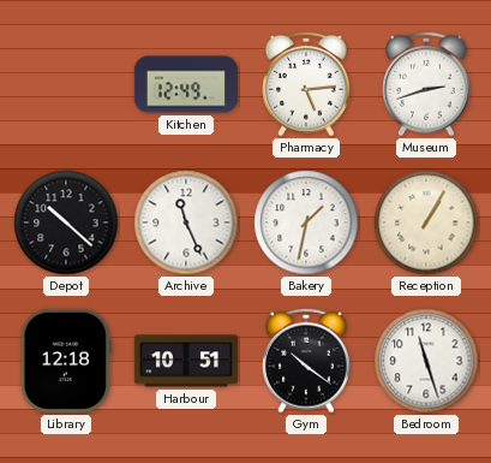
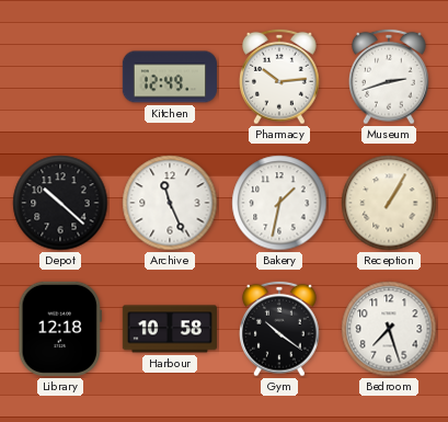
Pharmacy: 5:14 -> 10:14 (280, 77)
Harbour: 10:51 -> 10:58 (169, 329)
Bedroom: 11:27 -> 7:27 (389, 329)
